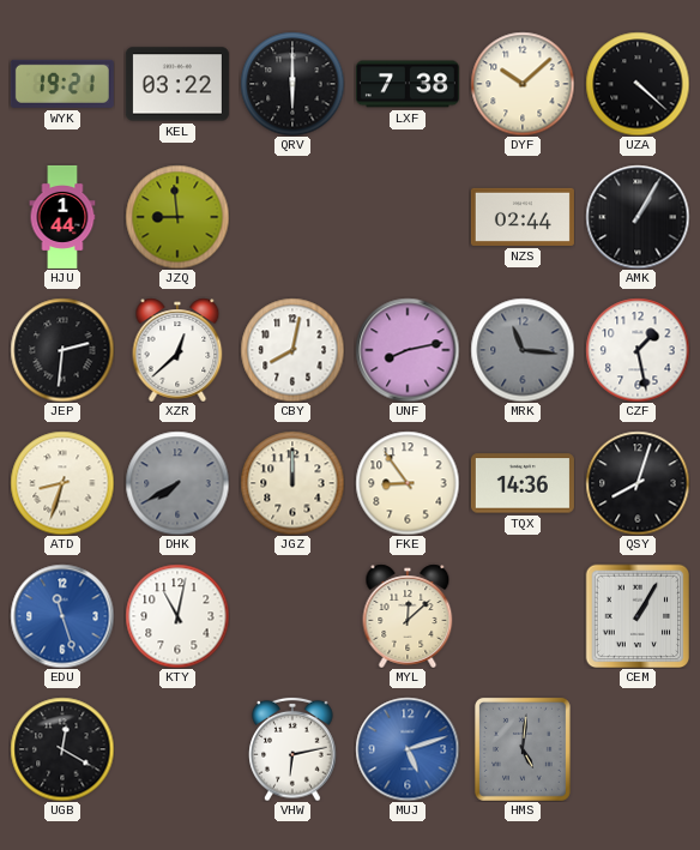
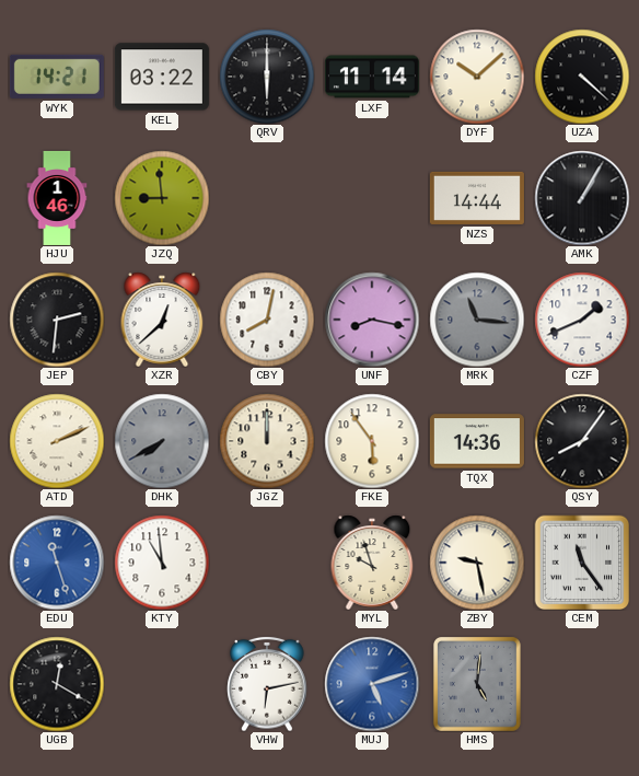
WYK: 19:21 -> 14:21 (57, 77)
LXF: 7:38 -> 11:14 (372, 77)
HJU: 1:44 -> 1:46 (57, 198)
NZS: 02:44 -> 14:44 (477, 198)
UNF: 8:13 -> 8:17 (372, 320)
CZF: 1:28 -> 1:41 (582, 320)
ATD: 8:33 -> 2:11 (57, 441)
FKE: 8:54 -> 5:54 (372, 441)
QSY: 8:03 -> 8:06 (582, 441)
KTY: 11:02 -> 10:59 (162, 563)
MYL: 12:08 -> 9:57 (372, 563)
ZBY: none -> 9:28 (477, 563)
CEM: 1:05 -> 11:24 (582, 563)
